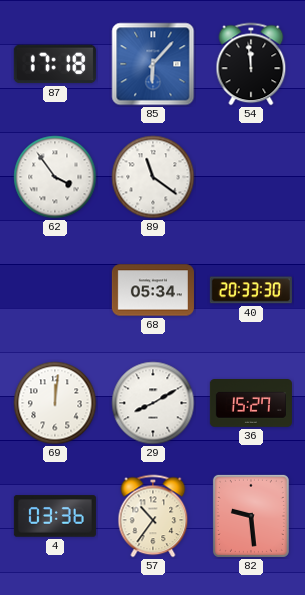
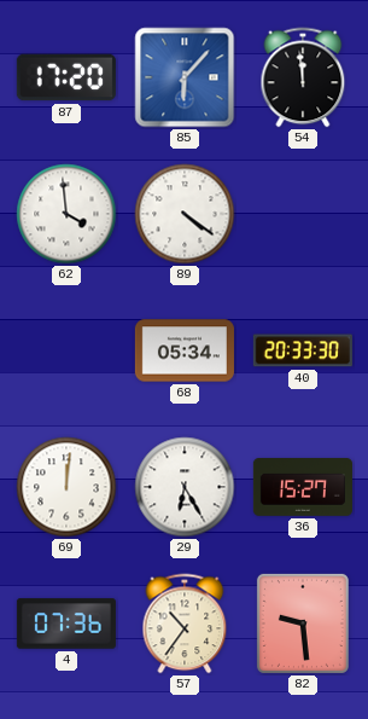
87: 17:18 -> 17:20 (66, 77)
62: 3:54 -> 3:59 (66, 214)
89: 11:21 -> 4:21 (185, 214)
29: 8:10 -> 6:25 (185, 487)
4: 03:36 -> 07:36 (66, 624)
